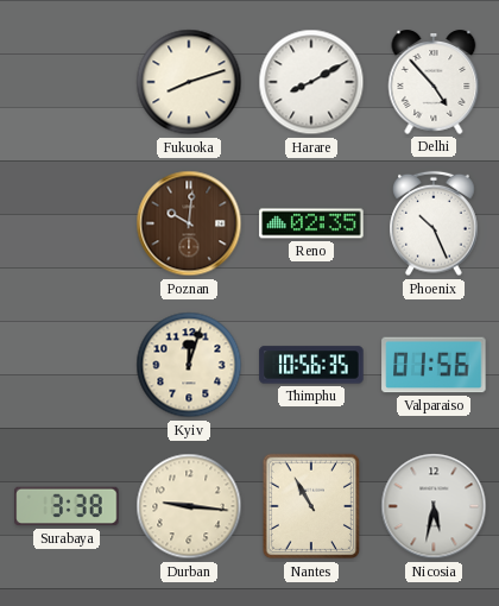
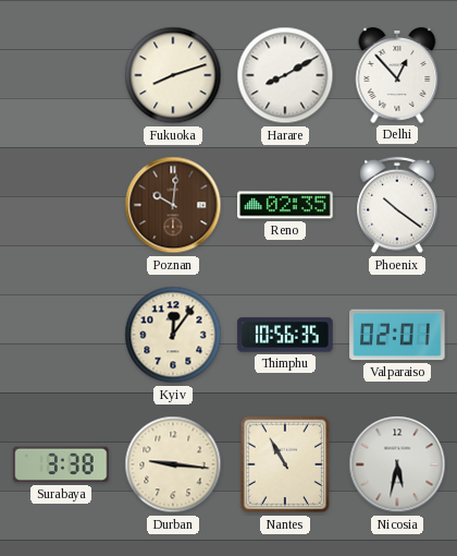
Delhi: 4:53 -> 12:53 (397, 76)
Phoenix: 10:26 -> 10:21 (397, 205)
Kyiv: 12:03 -> 12:06 (173, 335)
Valparaiso: 01:56 -> 02:01 (397, 335)
